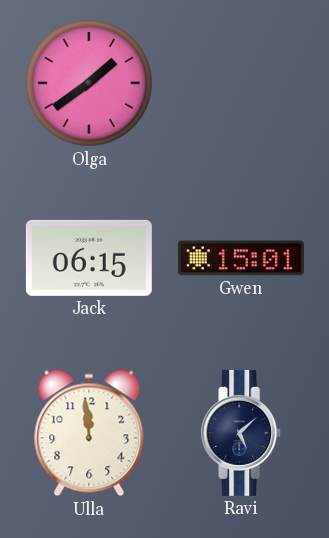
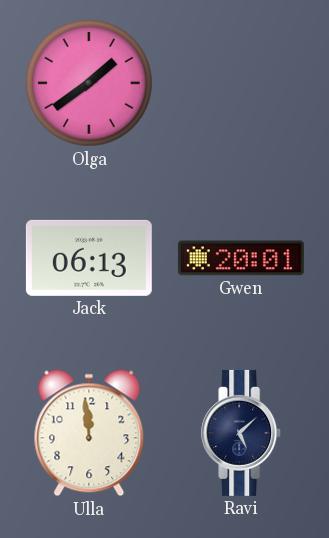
Jack: 06:15 -> 06:13 (89, 258)
Gwen: 15:01 -> 20:01 (241, 258)
